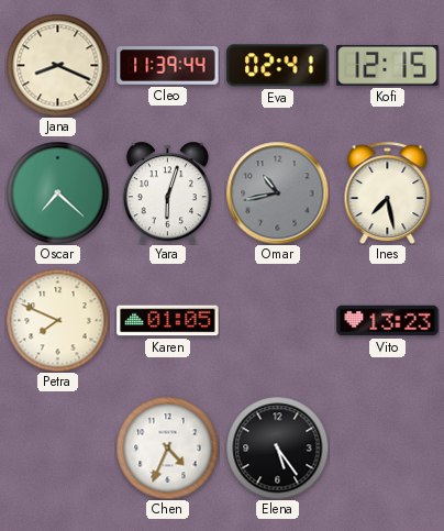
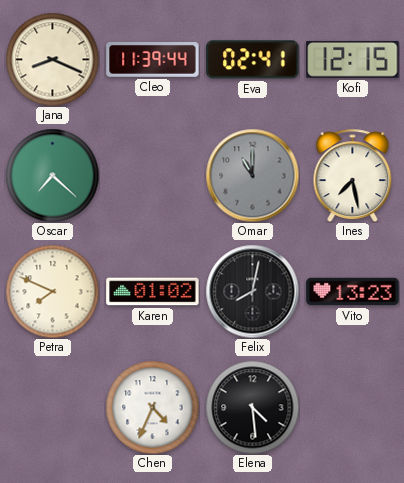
Yara: 6:03 -> none (167, 192)
Omar: 10:43 -> 11:00 (252, 175)
Karen: 01:05 -> 01:02 (153, 292)
Felix: none -> 8:02 (252, 291)
Elena: 5:24 -> 4:29 (252, 407)
